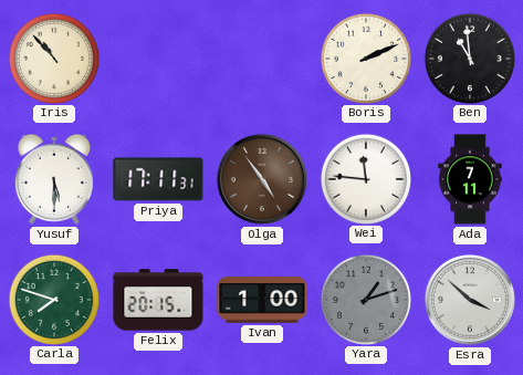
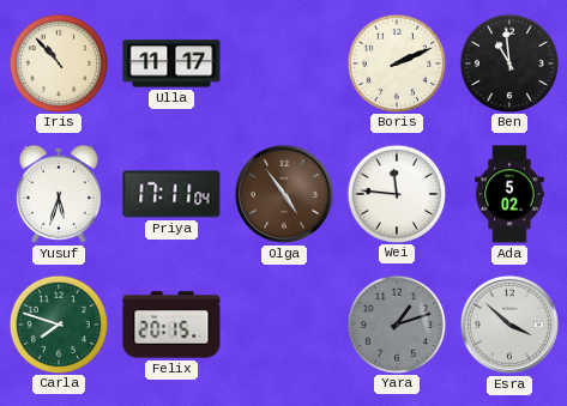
Ulla: none -> 11:17 (171, 63)
Yusuf: 5:30 -> 5:33 (59, 194)
Priya: 17:11:31 -> 17:11:04 (171, 194)
Ada: 7:11 -> 5:02 (509, 194)
Ivan: 1:00 -> none (262, 300)
